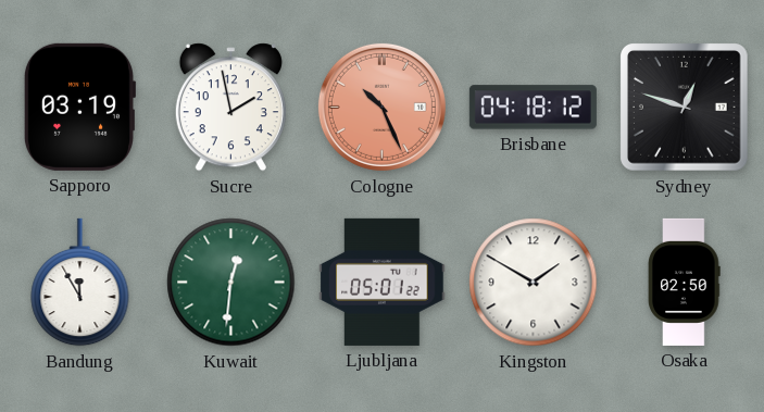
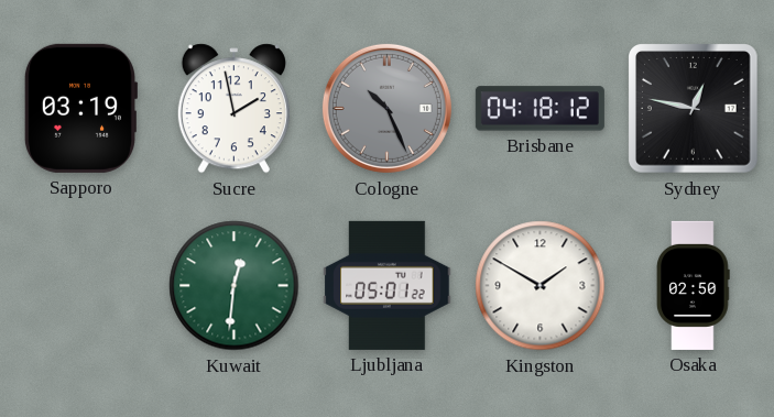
Cologne dial: salmon -> grey (386, 108)
Sydney: 12:48 -> 12:47 (694, 109)
Bandung: 11:55 -> none (80, 283)
